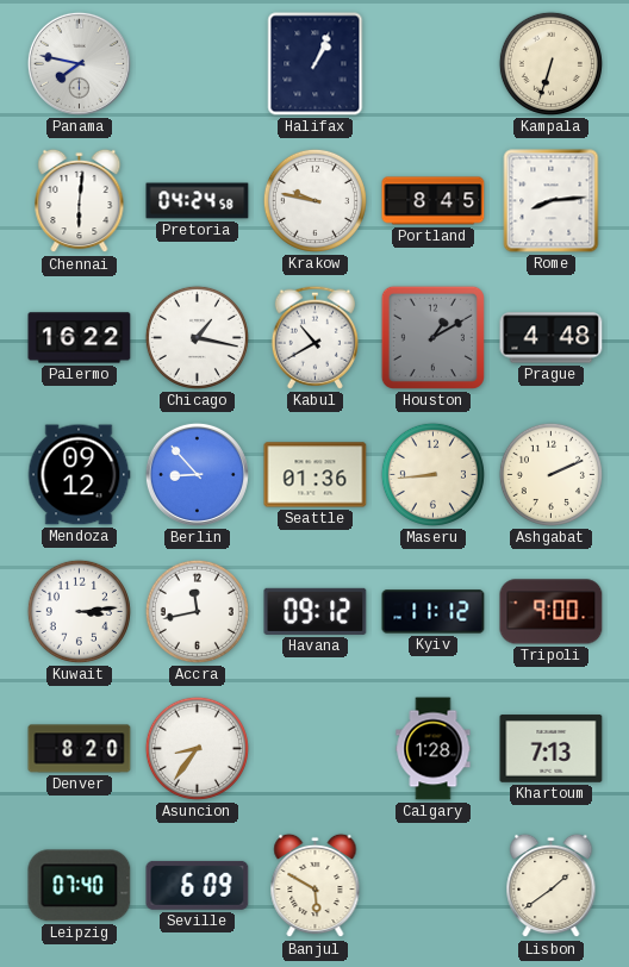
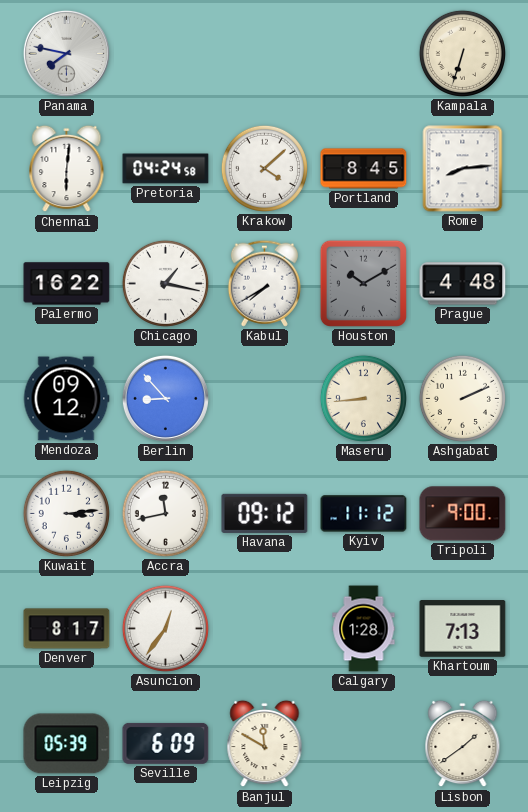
Halifax: 1:04 -> none (316, 64)
Krakow: 9:47 -> 4:08 (264, 168)
Kabul: 10:40 -> 7:40 (264, 283)
Houston: 1:10 -> 10:10 (363, 283)
Seattle: 01:36 -> none (316, 475)
Denver: 8:20 -> 8:17 (67, 629)
Asuncion: 8:36 -> 12:36 (165, 628)
Leipzig: 07:40 -> 05:39 (67, 744)
Banjul: 5:50 -> 11:50 (265, 744)
